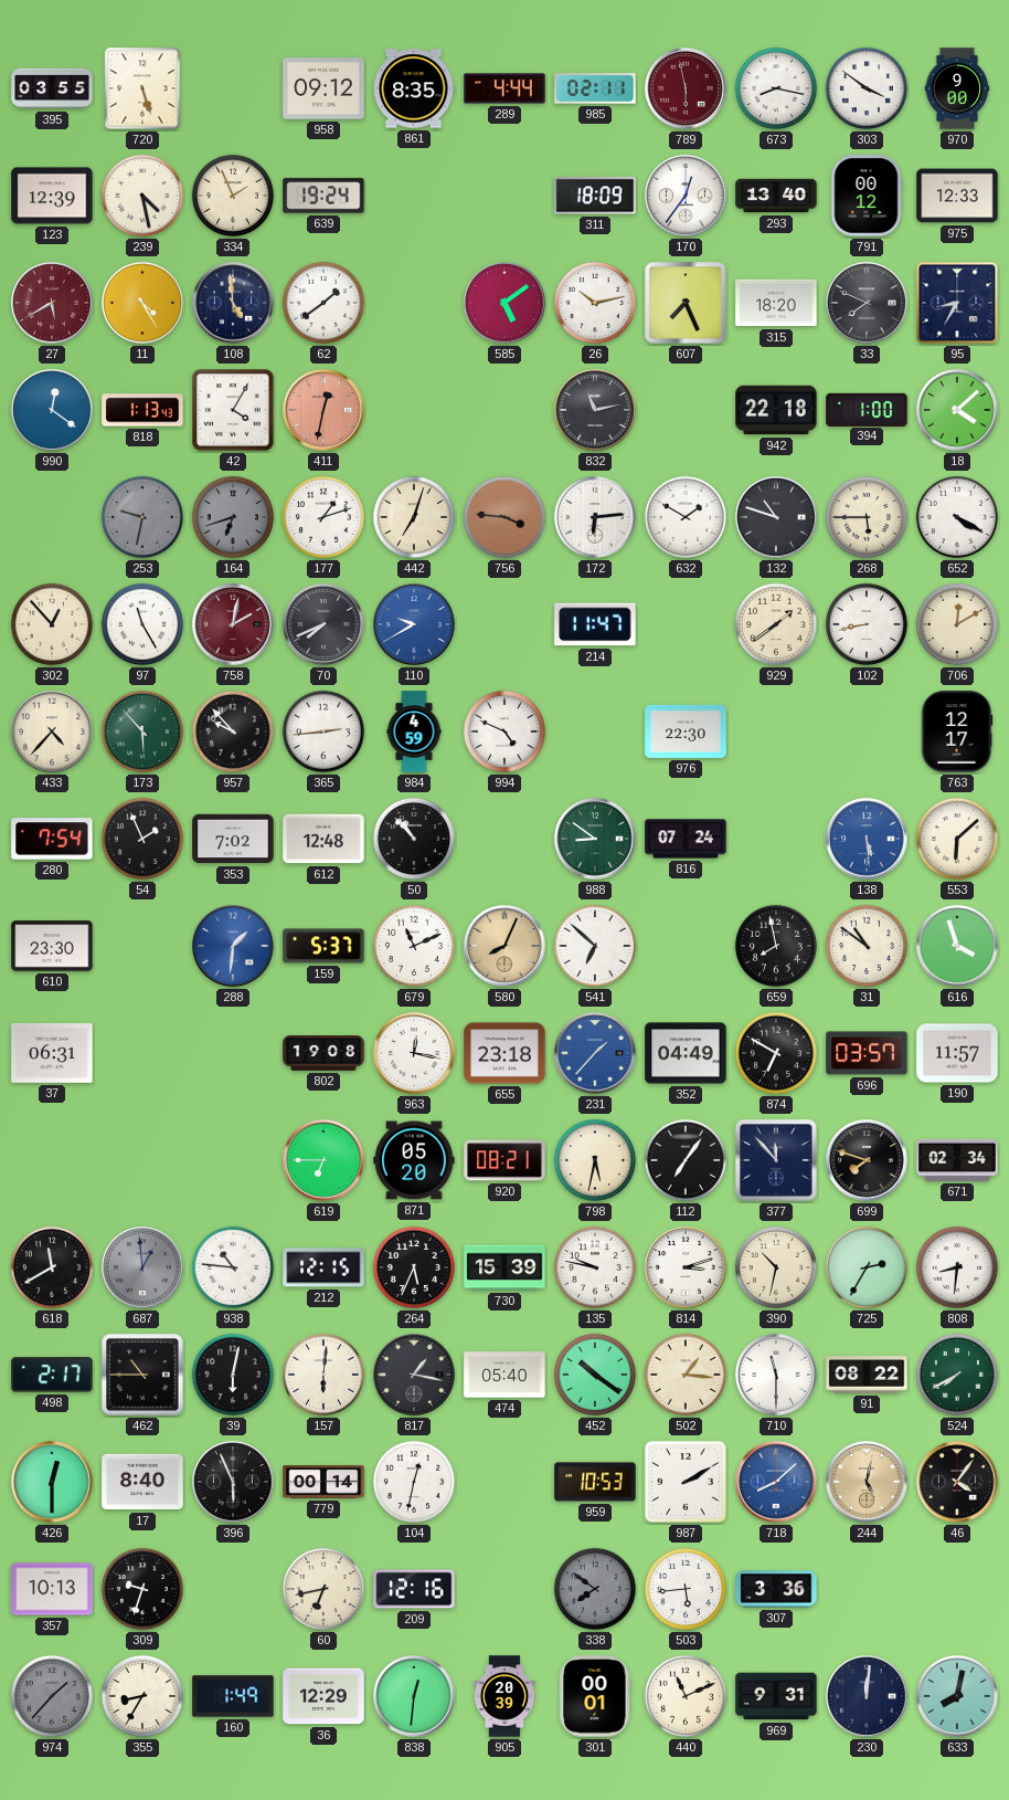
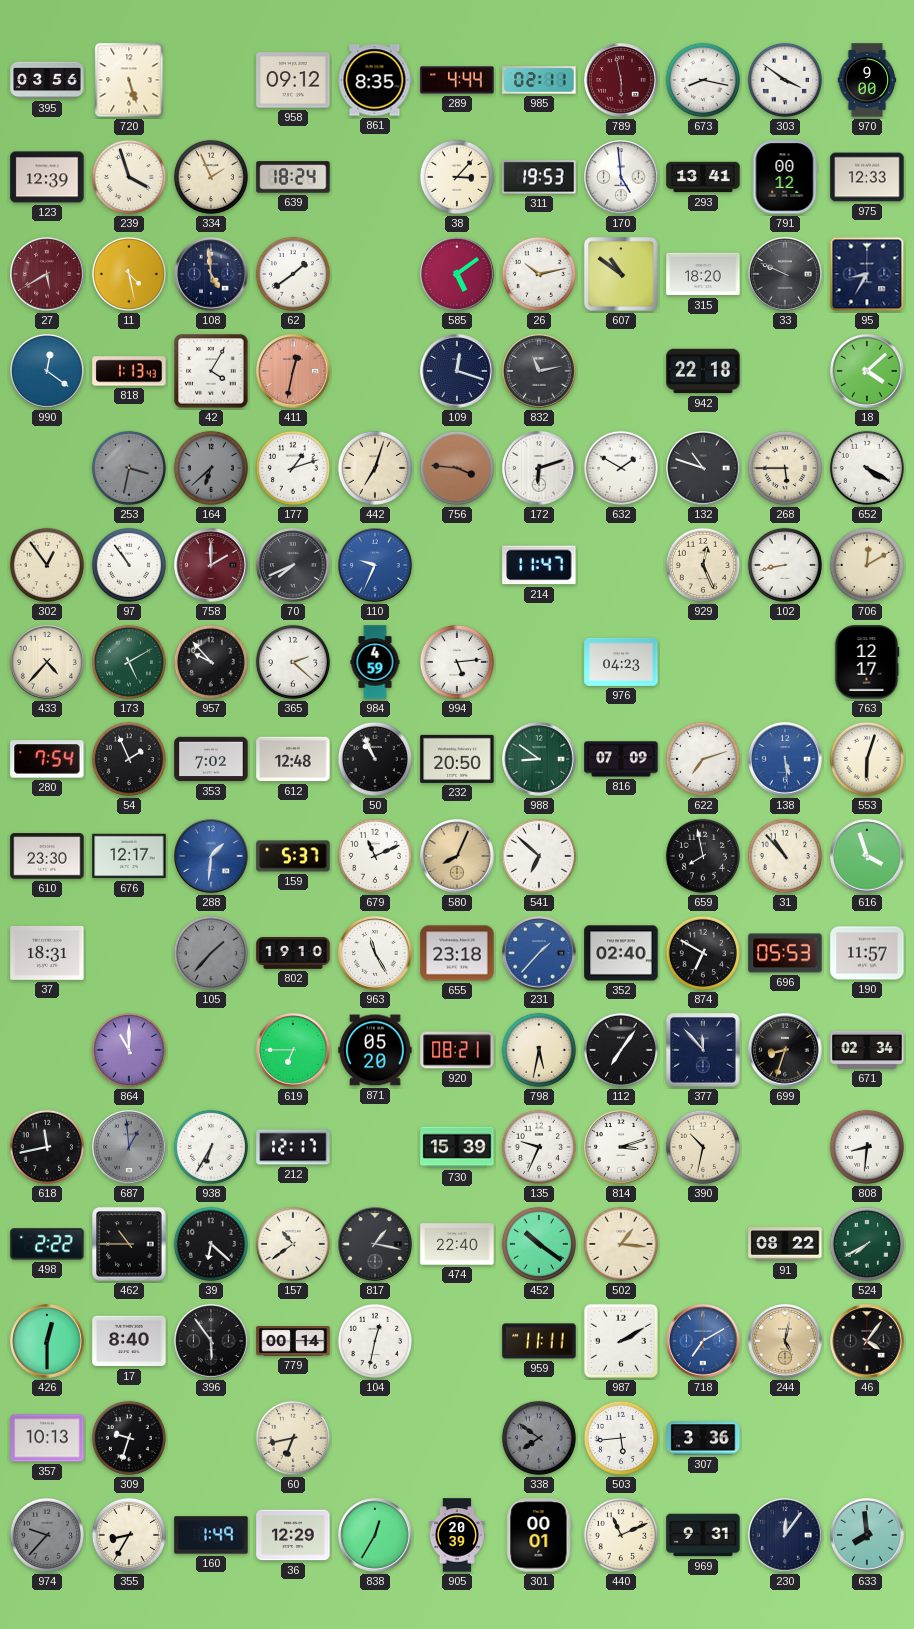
395: 03:55 -> 03:56 (47, 80)
239: 4:28 -> 3:57 (129, 177)
639: 19:24 -> 18:24 (293, 177)
38: none -> 3:07 (457, 177)
311: 18:09 -> 19:53 (539, 177)
170: 12:36 -> 4:59 (621, 177)
293: 13:40 -> 13:41 (703, 177)
11: 4:25 -> 4:28 (129, 274)
607: 7:26 -> 10:51 (621, 274)
33: 7:49 -> 9:49 (785, 274)
109: none -> 12:18 (457, 371)
394: 1:00 -> none (867, 409)
253: 9:32 -> 3:32 (129, 468)
164: 6:42 -> 6:38 (211, 468)
172: 6:14 -> 6:12 (539, 468)
302: 12:53 -> 12:54 (47, 565)
97: 11:25 -> 10:54 (129, 565)
758: 2:02 -> 2:00 (211, 565)
110: 9:40 -> 9:34 (375, 565)
929: 1:39 -> 12:26 (703, 565)
173: 5:53 -> 5:10 (129, 662)
365: 2:44 -> 2:22 (293, 662)
994: 4:49 -> 5:14 (457, 662)
976: 22:30 -> 04:23 (621, 662)
50: 10:53 -> 10:56 (375, 759)
232: none -> 20:50 (457, 759)
816: 07:24 -> 07:09 (621, 759)
622: none -> 7:12 (703, 759)
553: 6:08 -> 6:03 (867, 759)
676: none -> 12:17 (129, 856)
31: 10:51 -> 10:53 (785, 856)
37: 06:31 -> 18:31 (47, 953)
105: none -> 1:37 (211, 953)
802: 19:08 -> 19:10 (293, 953)
963: 12:17 -> 11:25 (375, 953)
352: 04:49 -> 02:40 (621, 953)
696: 03:57 -> 05:53 (785, 953)
864: none -> 11:00 (129, 1050)
699: 7:48 -> 8:33 (785, 1050)
618: 11:40 -> 11:43 (47, 1147)
938: 10:46 -> 6:35 (211, 1147)
212: 12:15 -> 12:17 (293, 1147)
264: 5:34 -> none (414, 1267)
135: 9:47 -> 9:34 (539, 1147)
725: 2:35 -> none (867, 1267)
498: 2:17 -> 2:22 (47, 1244)
39: 6:02 -> 6:22 (211, 1244)
157: 6:01 -> 10:39 (293, 1244)
474: 05:40 -> 22:40 (457, 1244)
710: 11:30 -> none (776, 1375)
396: 5:56 -> 5:54 (211, 1341)
959: 10:53 -> 11:11 (539, 1341)
718: 8:08 -> 7:10 (703, 1341)
209: 12:16 -> none (414, 1589)
974: 1:37 -> 9:37 (47, 1535)
838: 12:31 -> 12:35 (375, 1535)
230: 12:01 -> 12:06 (785, 1535)
633: 8:02 -> 7:59 (867, 1535)
